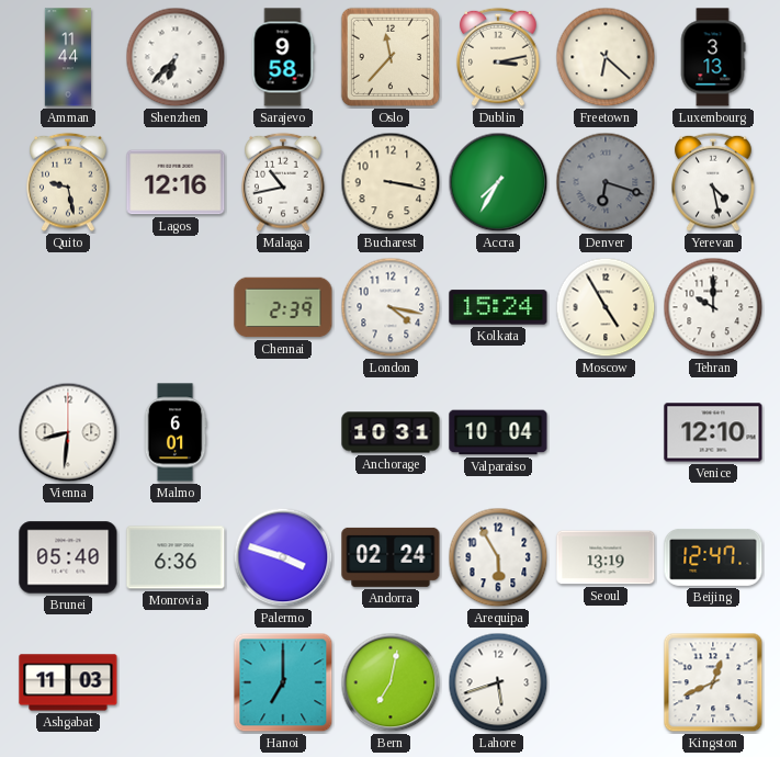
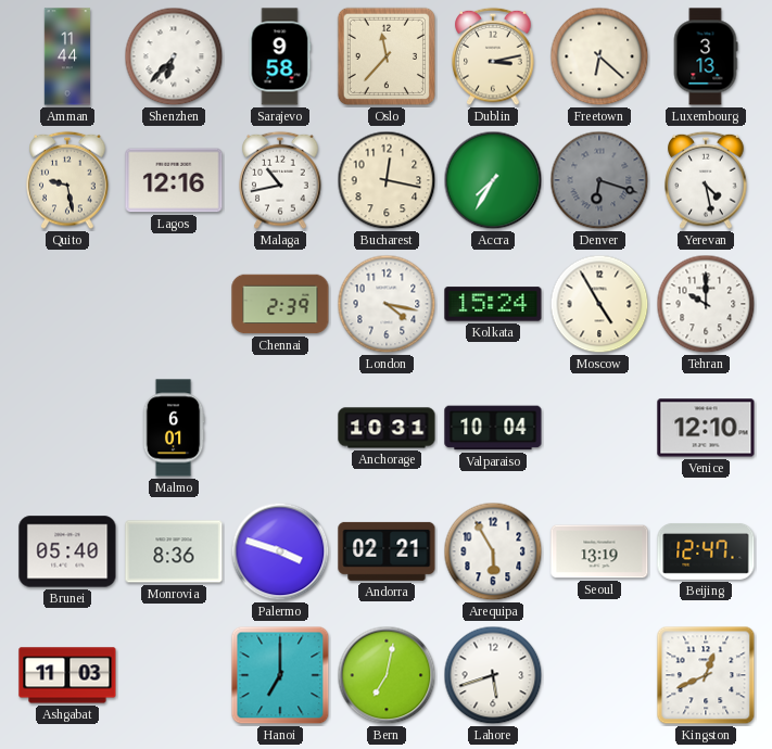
Bucharest: 3:17 -> 12:17 (387, 180)
Vienna: 8:31 -> none (68, 432)
Monrovia: 6:36 -> 8:36 (174, 551)
Andorra: 02:24 -> 02:21 (387, 551)
